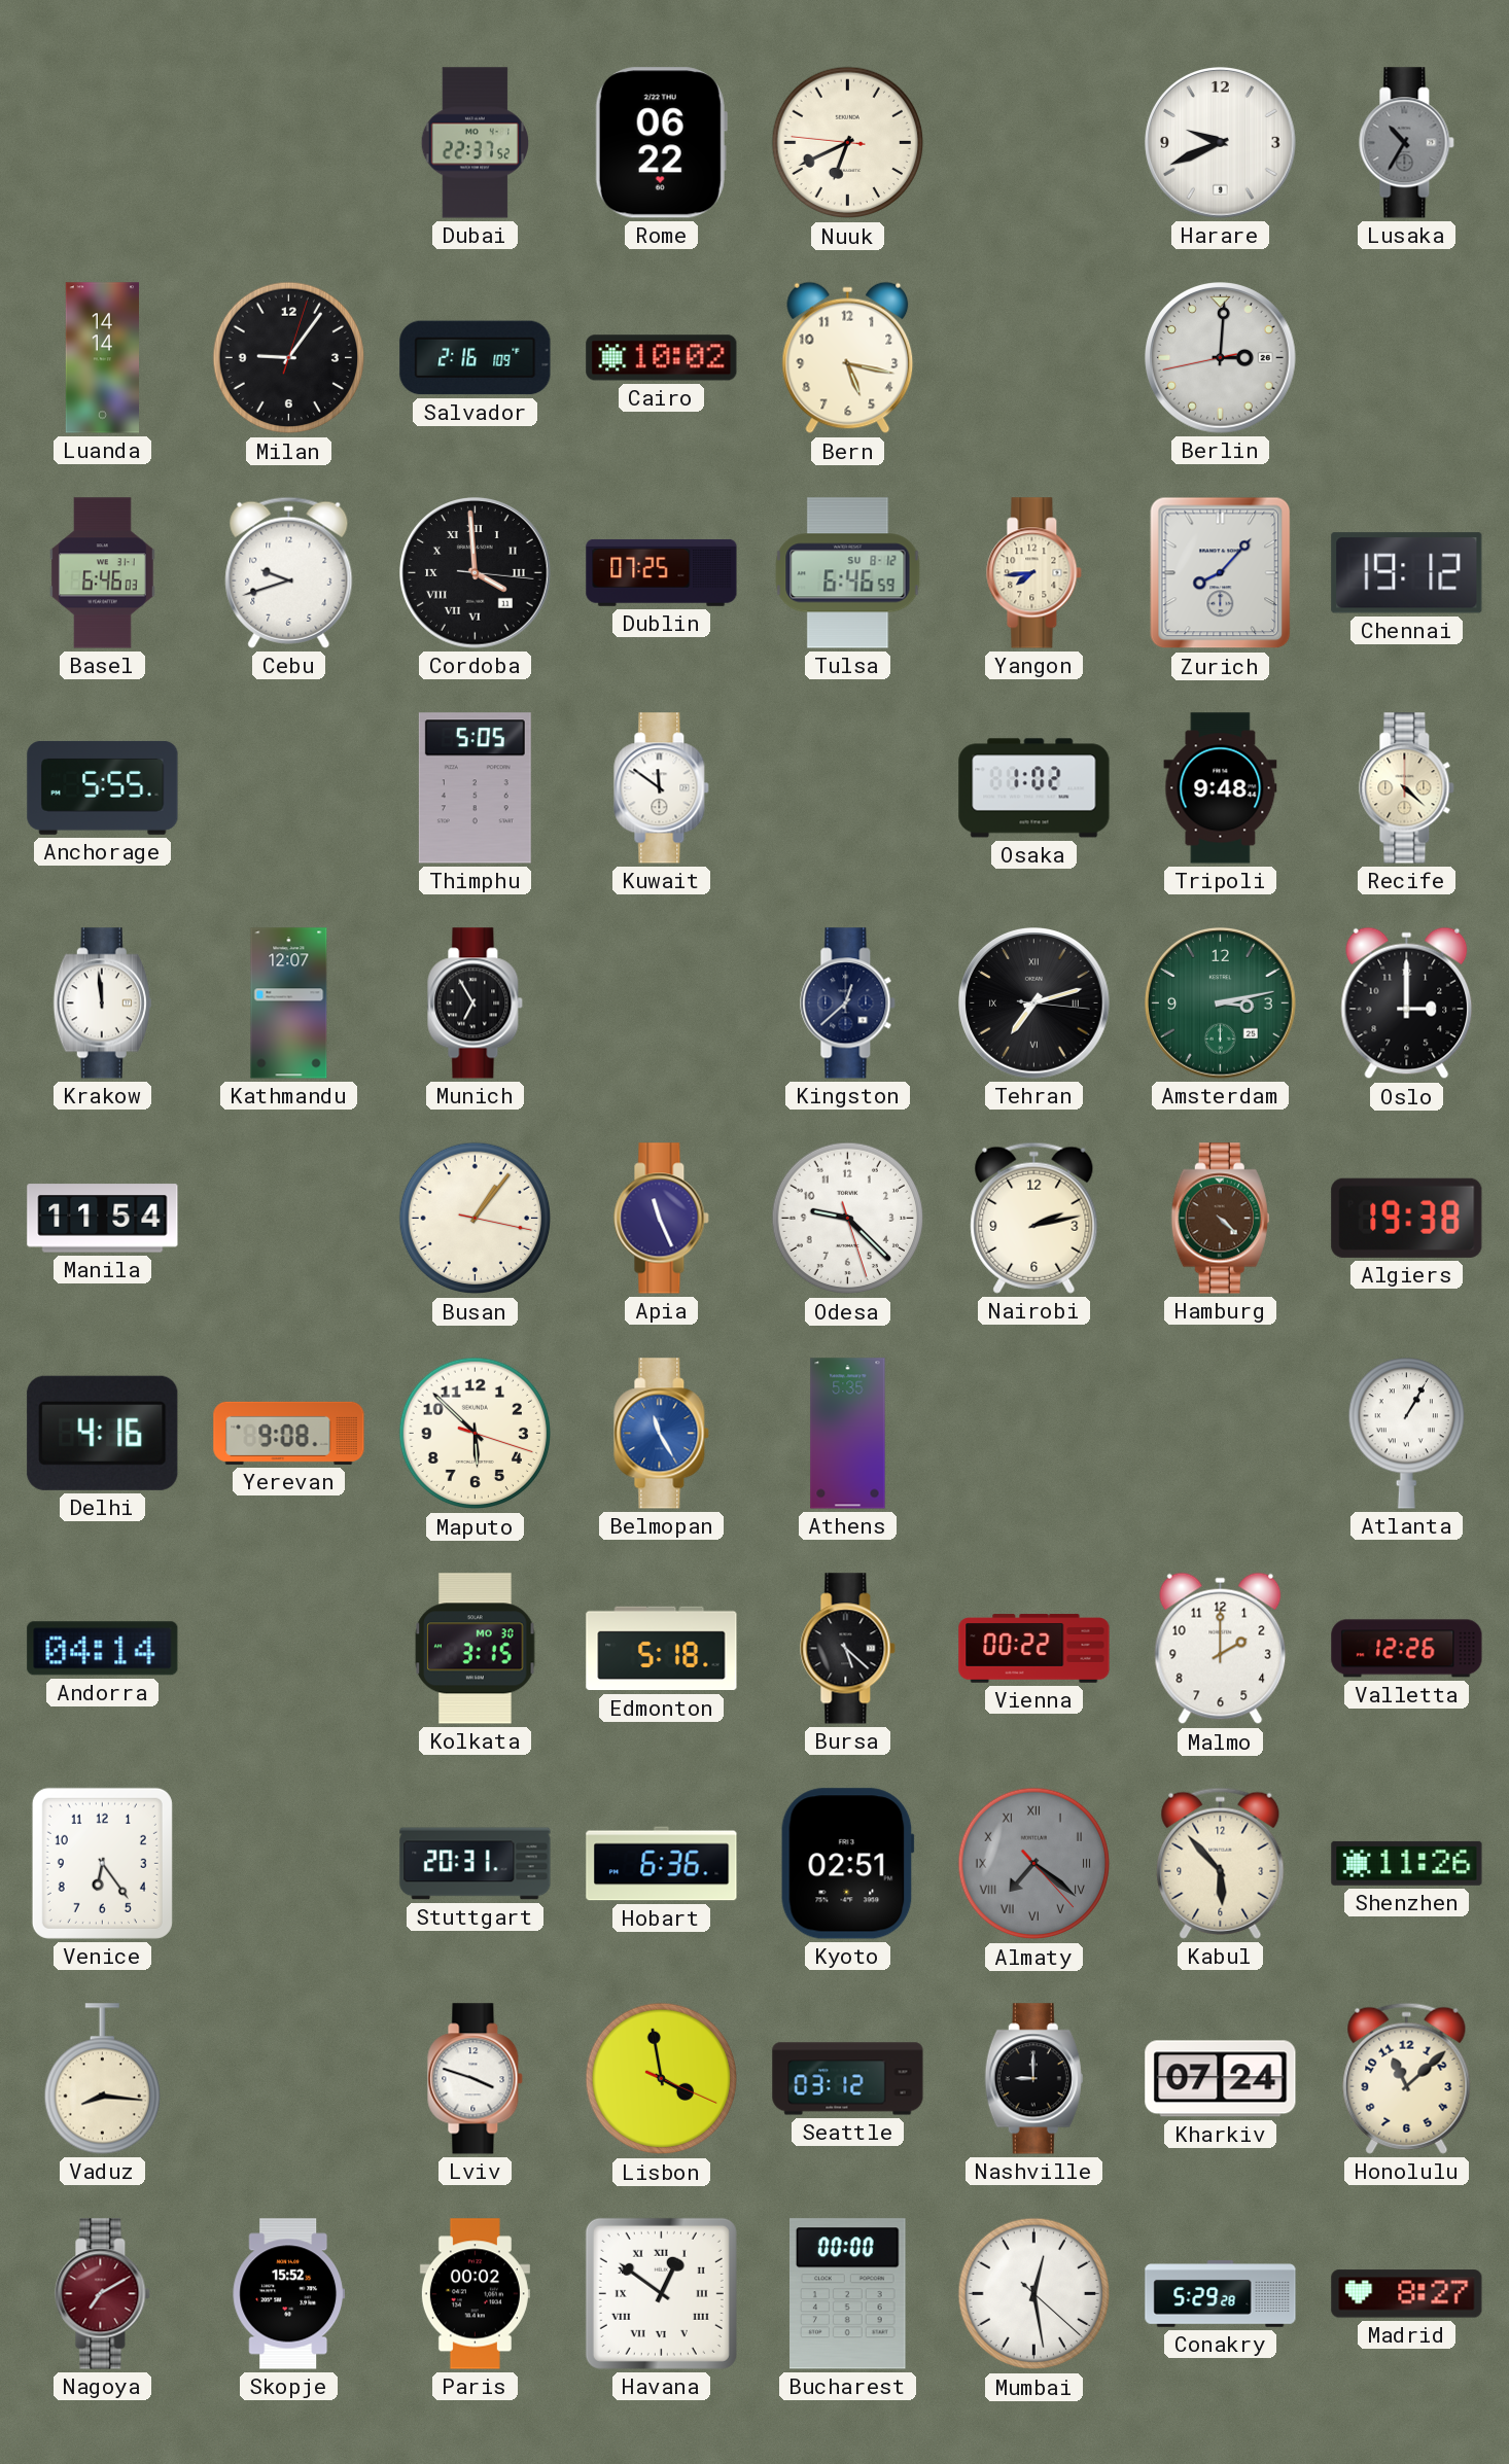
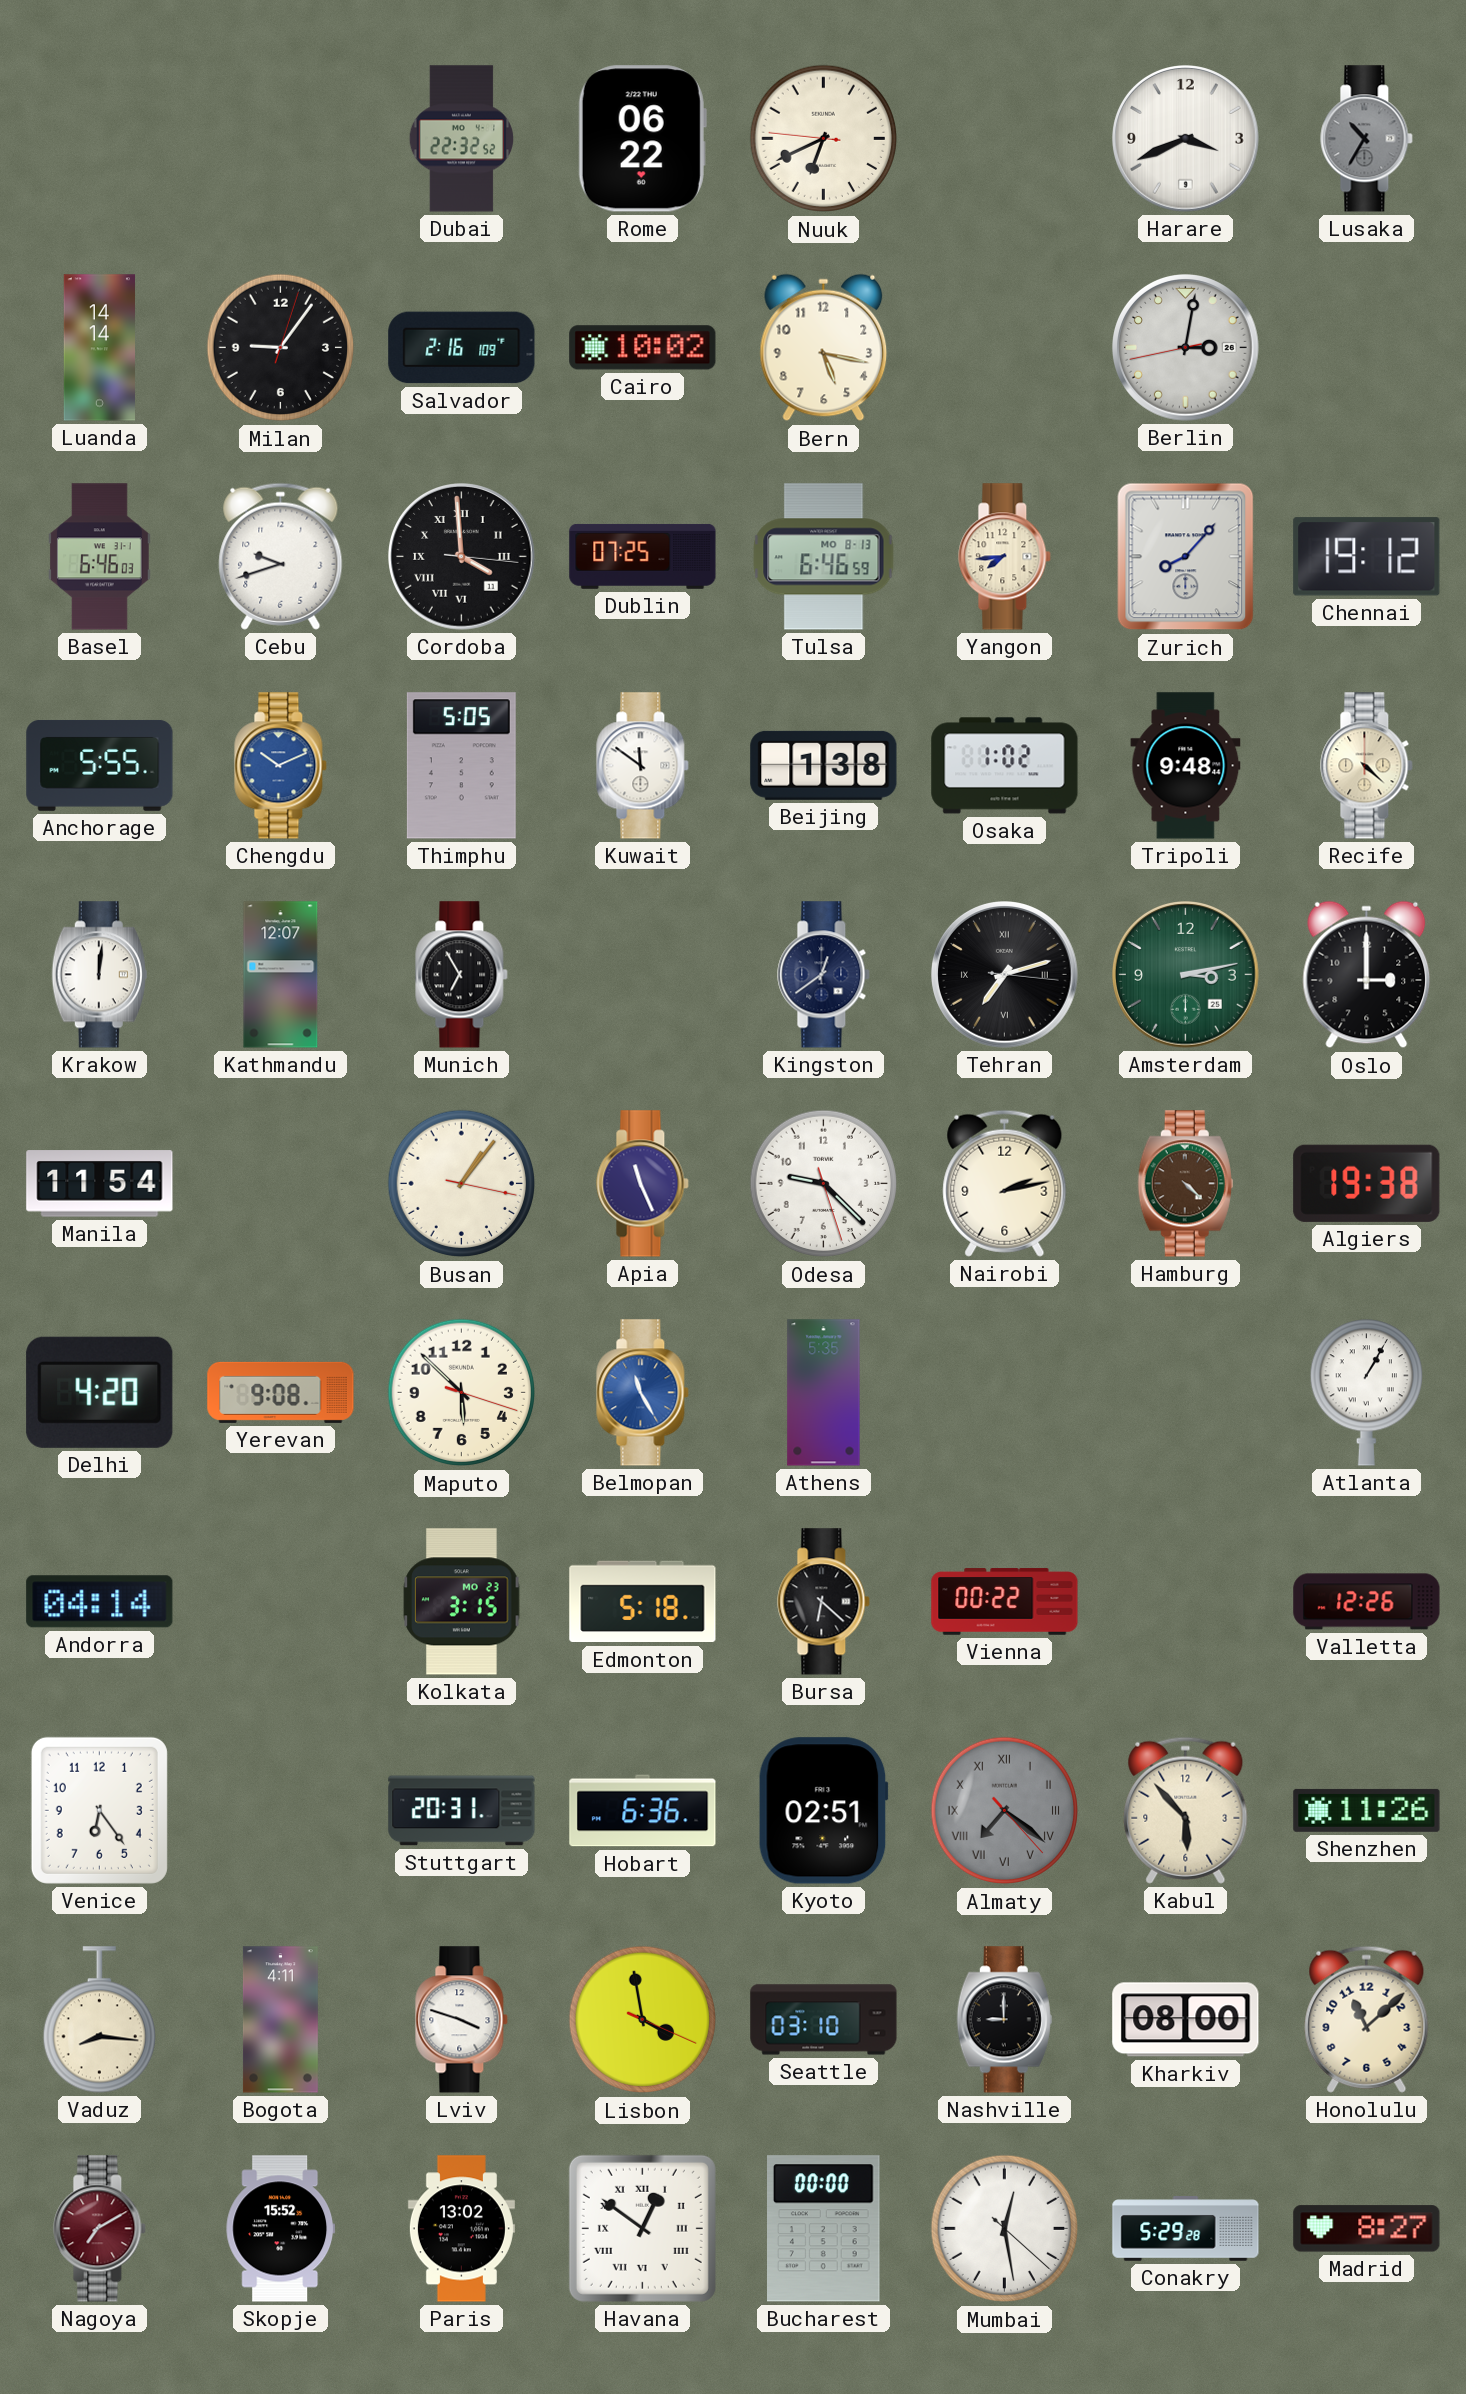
Dubai: 22:37 -> 22:32 (461, 139)
Harare: 9:41 -> 3:41 (1186, 139)
Berlin: 3:00 -> 3:01 (1186, 348)
Tulsa date: SU 8-12 -> MO 8-13 (824, 557)
Chengdu: none -> 10:11 (281, 766)
Beijing: none -> 1:38 (824, 765)
Krakow: 11:59 -> 12:01 (99, 975)
Kingston: 12:38 -> 12:39 (824, 975)
Delhi: 4:16 -> 4:20 (100, 1392)
Kolkata date: MO 30 -> MO 23 (462, 1602)
Bursa: 5:22 -> 6:22 (824, 1602)
Malmo: 2:00 -> none (1221, 1649)
Bogota: none -> 4:11 (280, 2020)
Seattle: 03:12 -> 03:10 (824, 2020)
Kharkiv: 07:24 -> 08:00 (1186, 2020)
Paris: 00:02 -> 13:02 (461, 2229)
